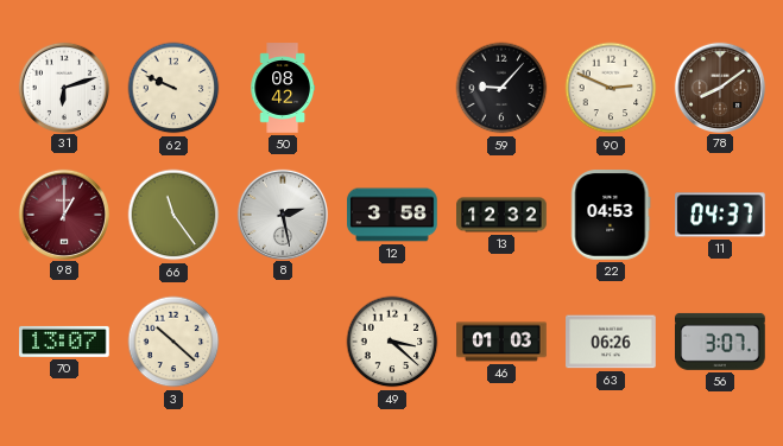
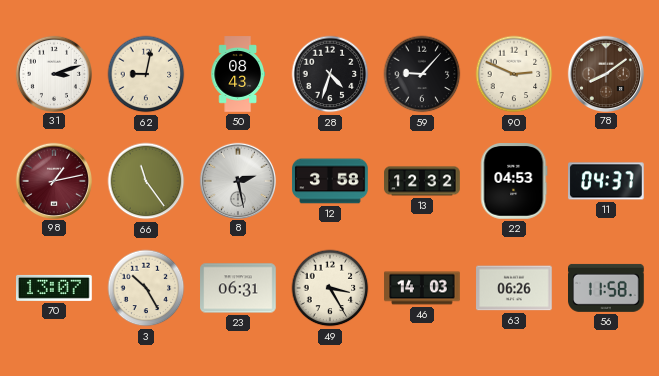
31: 6:12 -> 3:12 (53, 73)
62: 9:49 -> 9:02 (146, 74)
50: 08:42 -> 08:43 (238, 74)
28: none -> 4:33 (330, 74)
98: 1:00 -> 1:13 (53, 180)
3: 10:22 -> 10:25 (146, 288)
23: none -> 06:31 (238, 288)
49: 3:22 -> 3:25 (330, 288)
46: 01:03 -> 14:03 (422, 288)
56: 3:07 -> 11:58 (607, 288)
